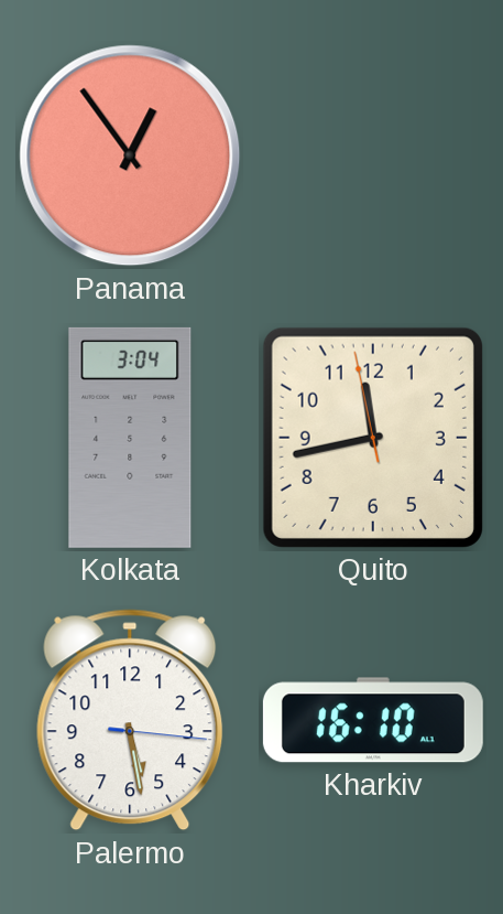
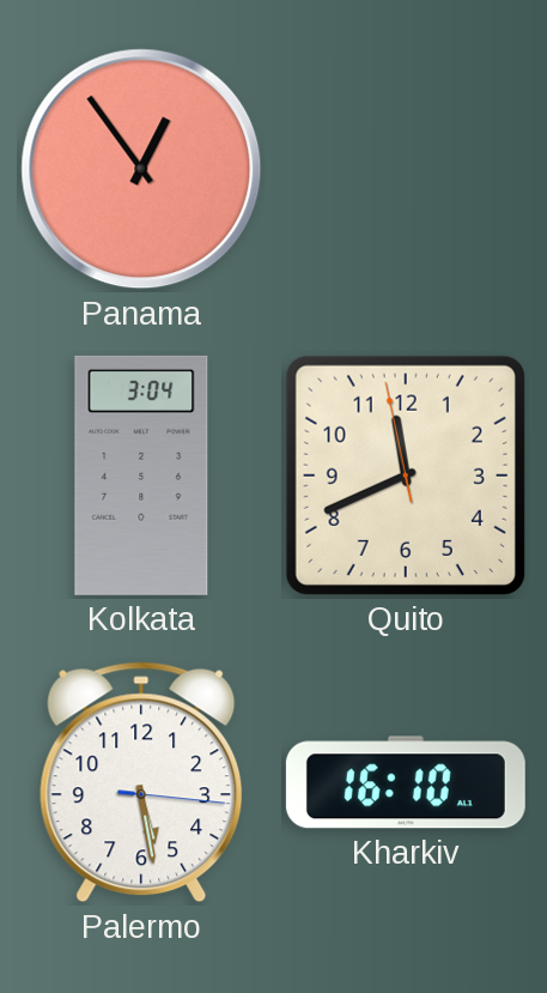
Quito: 11:42 -> 11:40 (406, 476)
